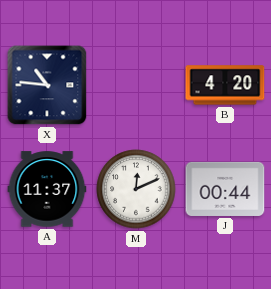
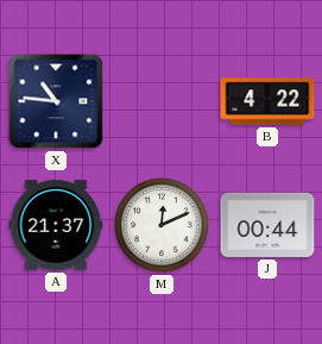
B: 4:20 -> 4:22 (267, 101)
A: 11:37 -> 21:37 (56, 225)
